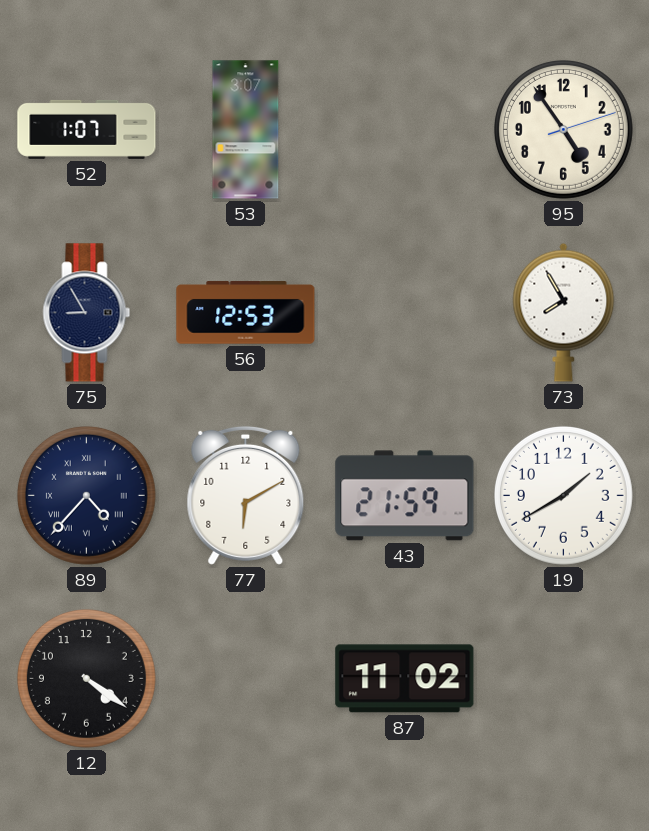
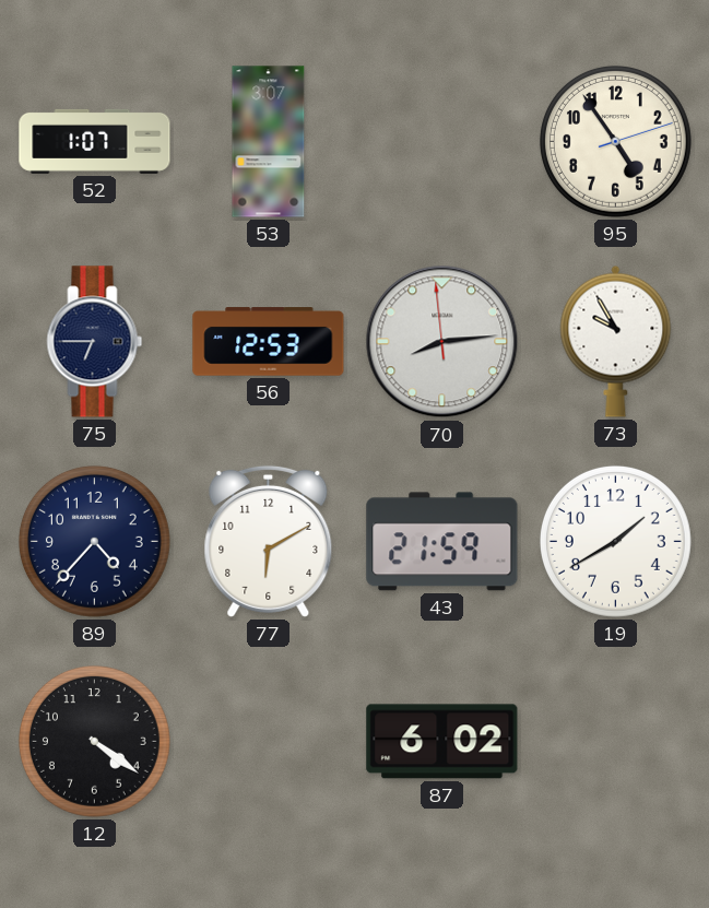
75: 8:55 -> 6:45 (95, 342)
70: none -> 8:13 (442, 342)
73: 7:55 -> 9:55 (616, 341)
89 numerals: Roman -> Arabic (94, 541)
87: 11:02 -> 6:02 (442, 742)
